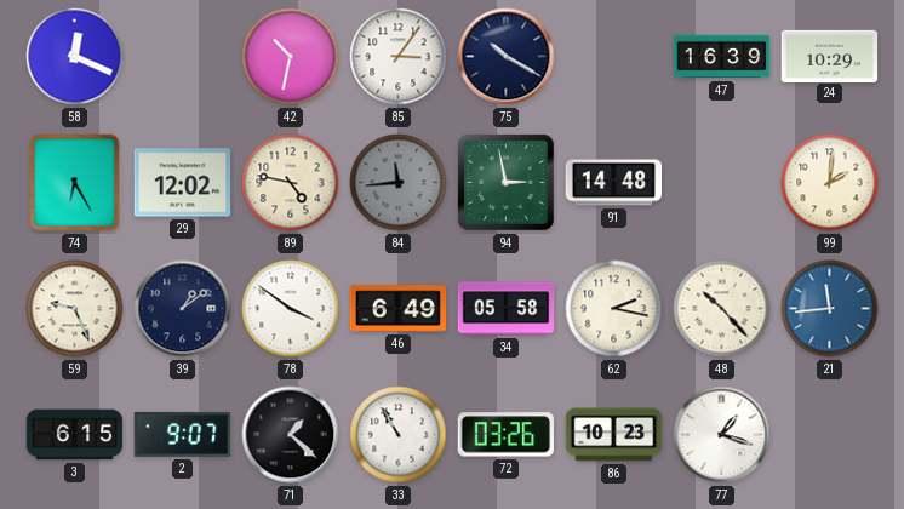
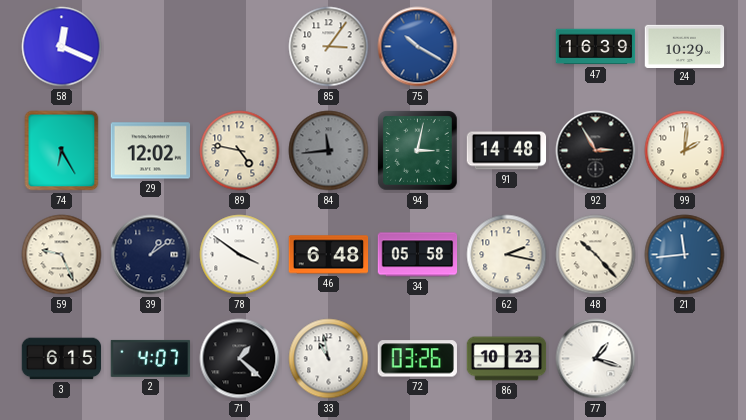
42: 10:32 -> none (291, 57)
75 dial: navy -> blue (418, 47)
94: 2:58 -> 3:02 (418, 151)
92: none -> 2:55 (596, 151)
46: 6:49 -> 6:48 (329, 255)
2: 9:07 -> 4:07 (151, 358)
33: 10:55 -> 10:58 (329, 359)
